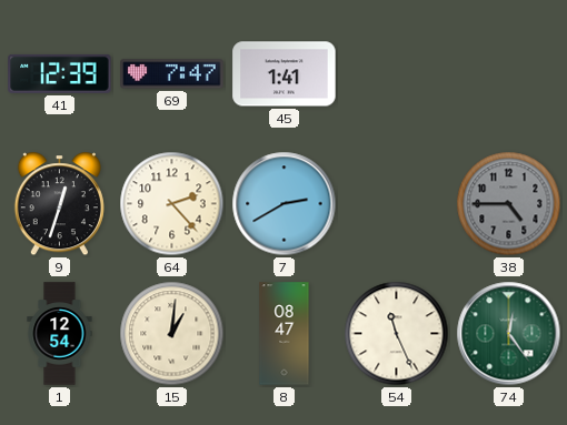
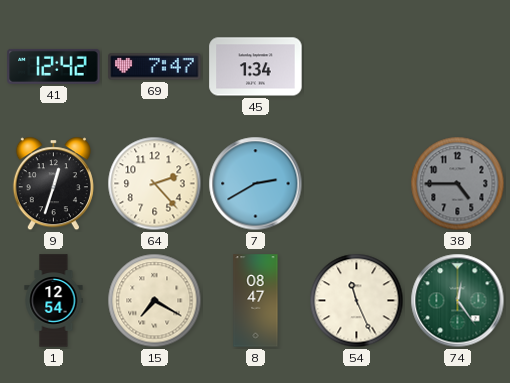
41: 12:39 -> 12:42 (54, 66)
45: 1:41 -> 1:34 (256, 67)
15: 1:01 -> 7:20 (155, 301)
